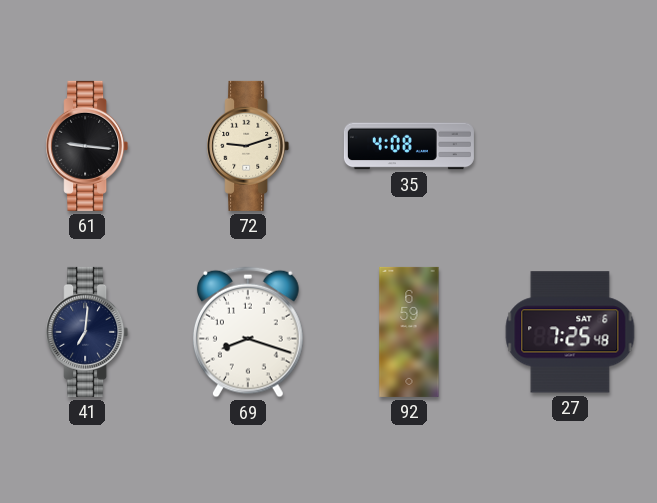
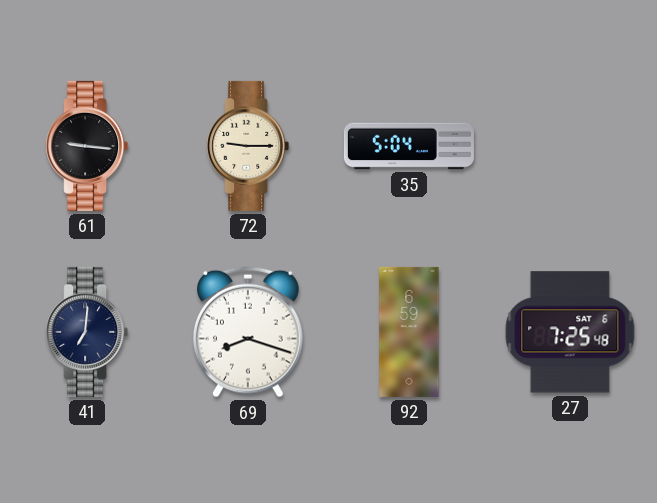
72: 9:12 -> 9:15 (248, 146)
35: 4:08 -> 5:04 (409, 146)
